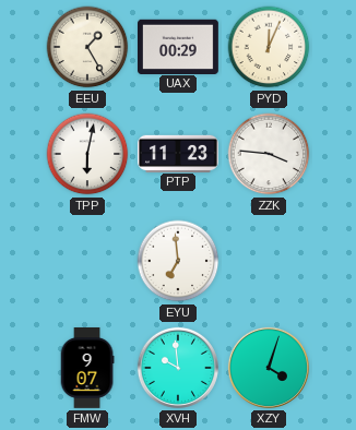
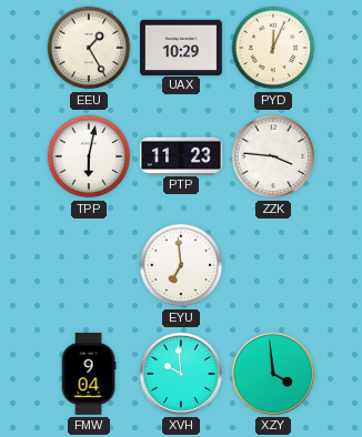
UAX: 00:29 -> 10:29 (182, 47)
FMW: 9:07 -> 9:04 (89, 375)
XZY: 4:03 -> 3:59 (273, 374)
